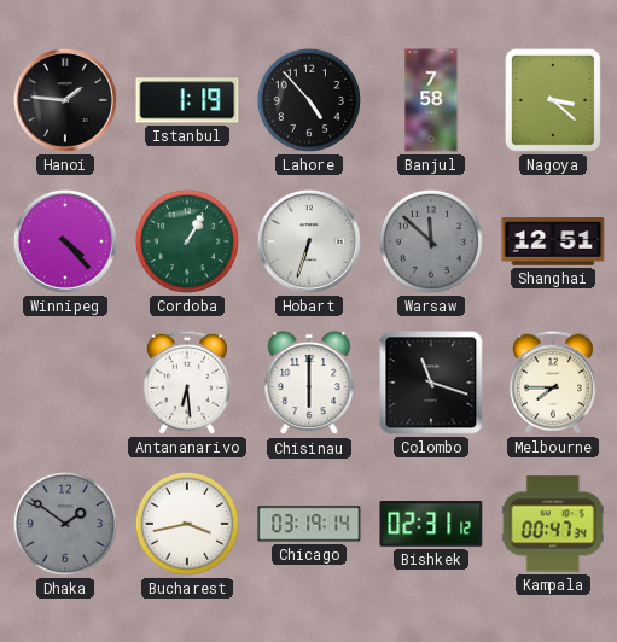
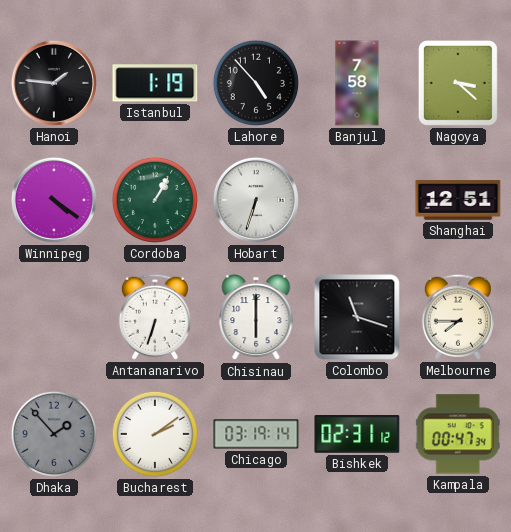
Winnipeg: 4:23 -> 4:21 (54, 200)
Warsaw: 11:52 -> none (431, 241)
Antananarivo: 6:29 -> 6:33 (155, 317)
Dhaka: 1:51 -> 1:53 (54, 434)
Bucharest: 3:43 -> 2:09 (155, 434)
